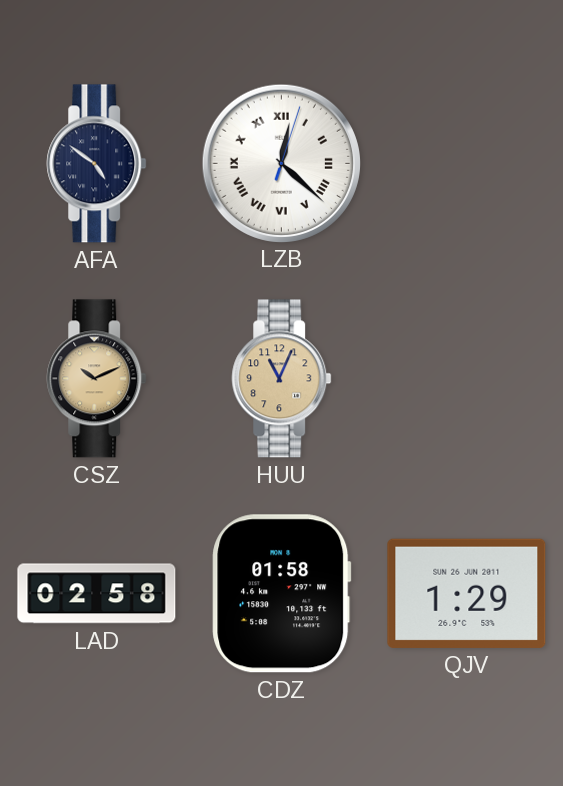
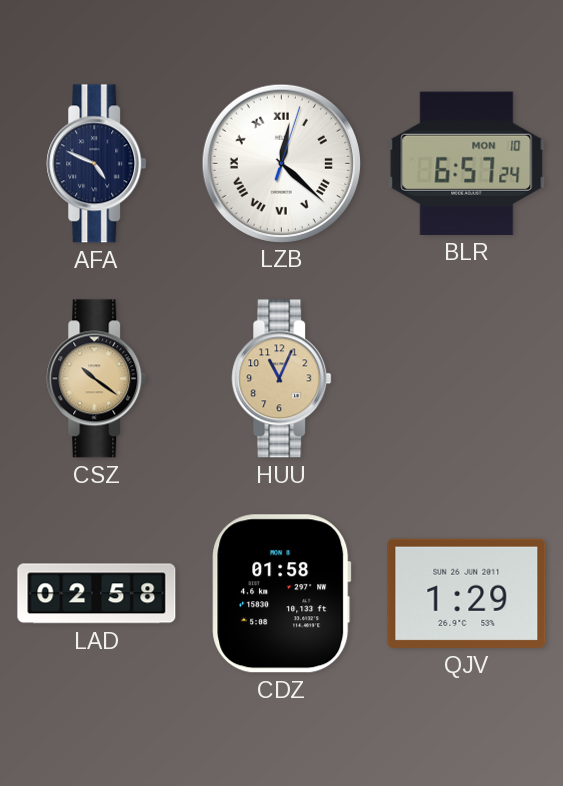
AFA: 4:51 -> 4:49 (97, 164)
BLR: none -> 6:57 (467, 163)
CSZ: 10:11 -> 10:21 (97, 379)
